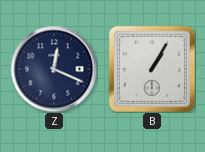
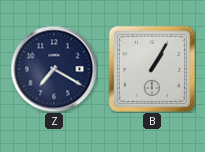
Z: 12:19 -> 7:20 (54, 69)
